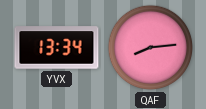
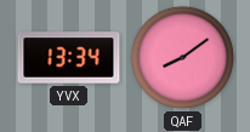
QAF: 8:14 -> 8:09 (183, 58)
